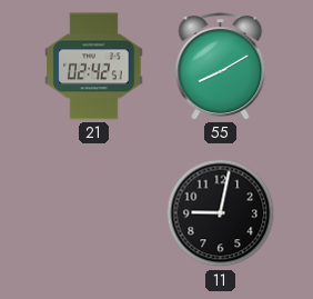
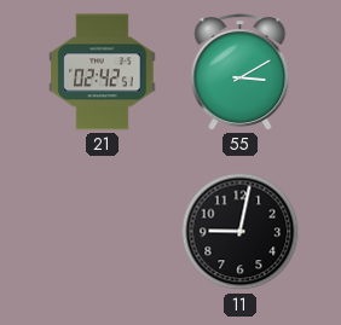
55: 8:10 -> 3:10 (241, 72)
